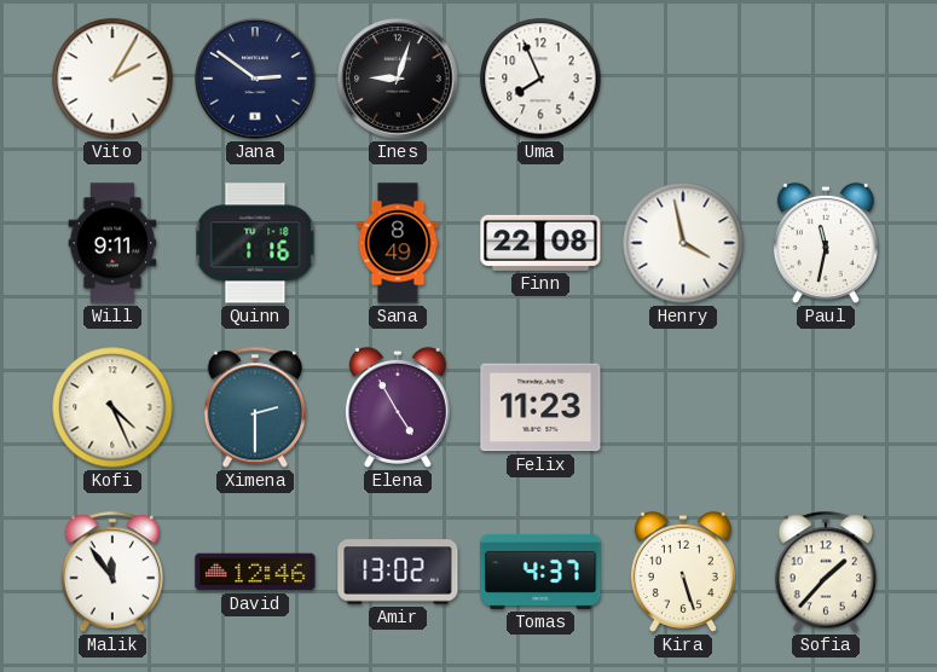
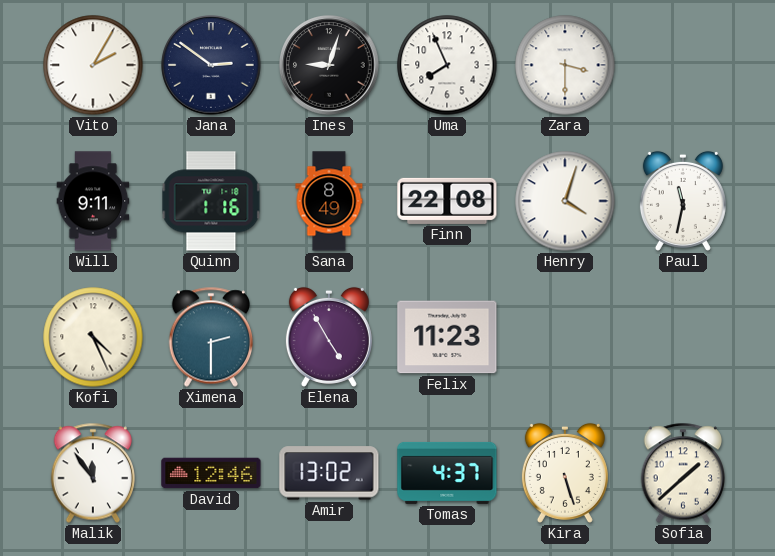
Zara: none -> 3:30 (565, 65)
Henry: 3:58 -> 4:03 (565, 201)
Sofia: 1:37 -> 1:38 (683, 473)
